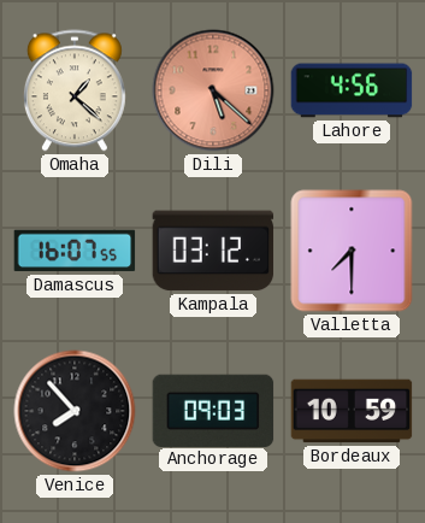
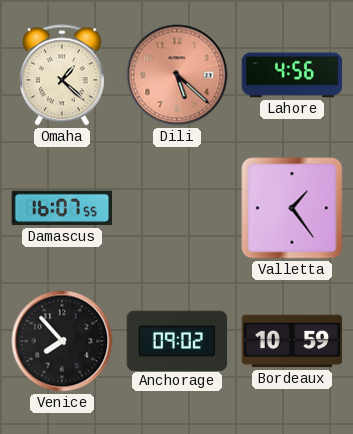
Kampala: 03:12 -> none (213, 251)
Valletta: 7:30 -> 1:24 (292, 208)
Anchorage: 09:03 -> 09:02 (177, 340)
